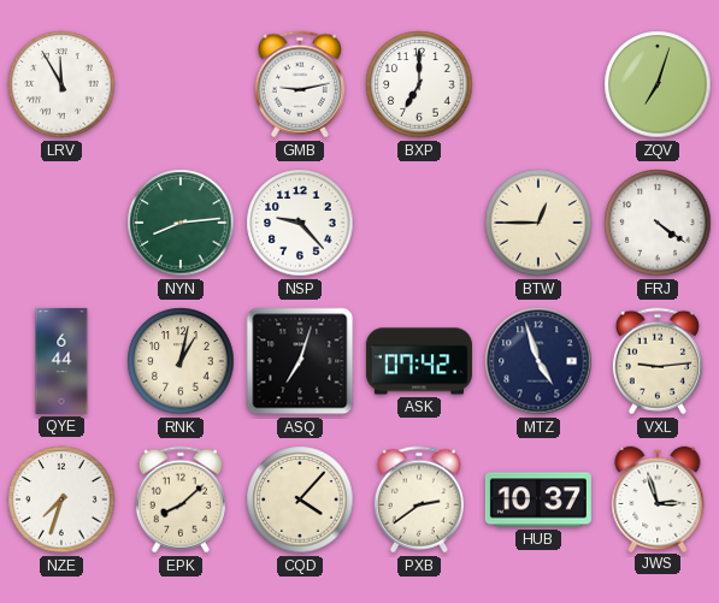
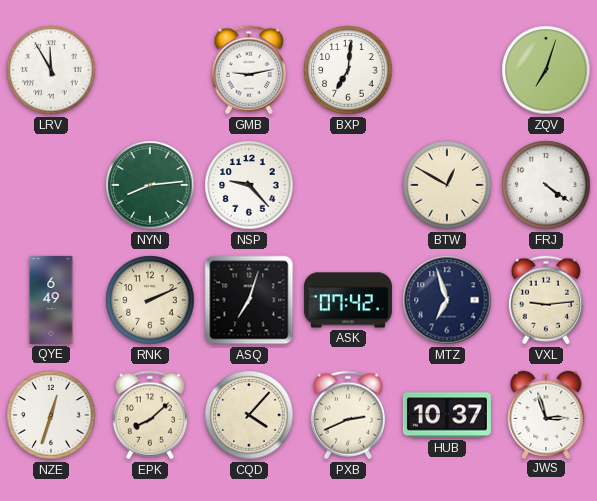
BXP: 7:00 -> 7:01 (348, 70)
BTW: 12:45 -> 12:50 (447, 185)
QYE: 6:44 -> 6:49 (51, 300)
RNK: 1:02 -> 2:11 (150, 300)
MTZ: 4:57 -> 6:57 (447, 300)
NZE: 7:33 -> 12:33 (51, 415)
PXB: 2:39 -> 2:41 (348, 415)
